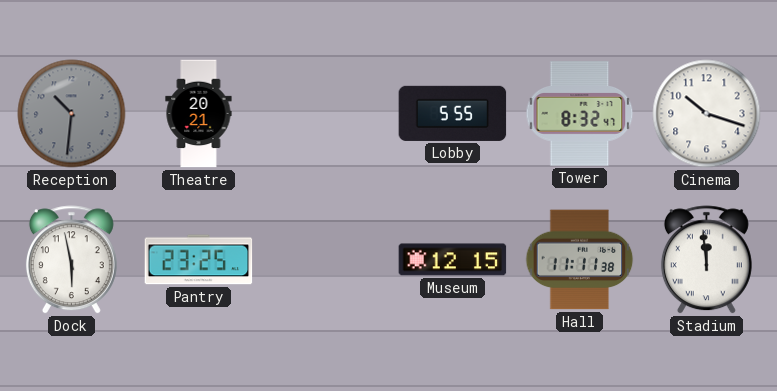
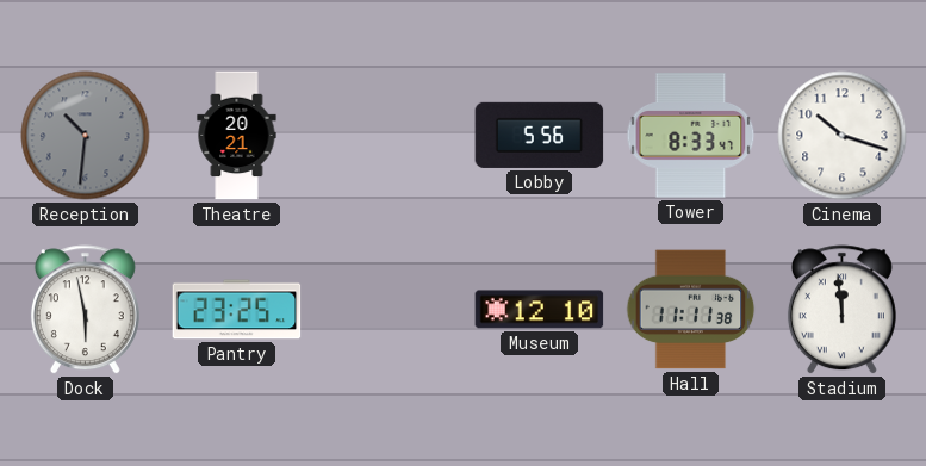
Lobby: 5:55 -> 5:56 (540, 135)
Tower: 8:32 -> 8:33 (691, 136)
Museum: 12:15 -> 12:10 (540, 310)
